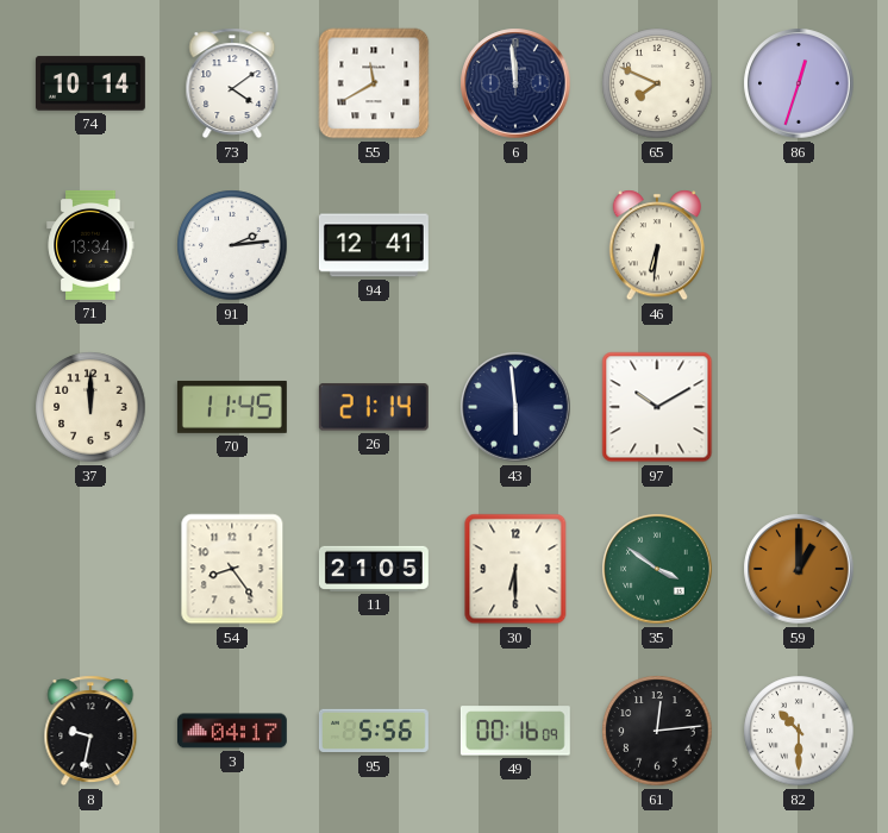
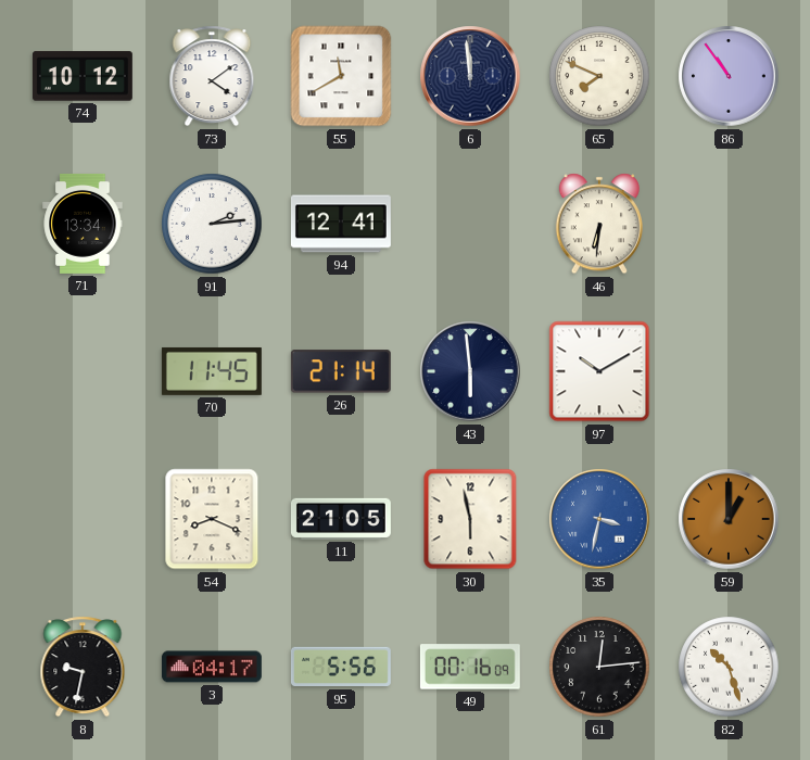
74: 10:14 -> 10:12 (83, 76)
86: 12:33 -> 10:54 (729, 76)
37: 12:00 -> none (90, 407)
54: 8:24 -> 8:19 (212, 519)
30: 6:30 -> 5:58 (470, 519)
35: 3:51 -> 3:32 (599, 519)
35 dial: green -> blue (599, 519)
82: 10:30 -> 10:27 (729, 667)
